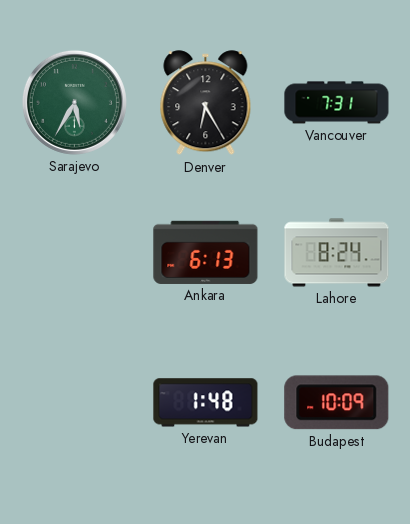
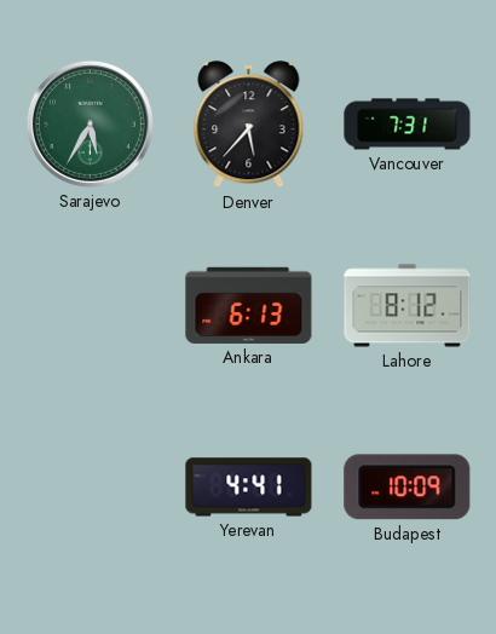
Denver: 6:25 -> 5:37 (249, 125)
Lahore: 8:24 -> 8:12 (408, 306)
Yerevan: 1:48 -> 4:41 (249, 488)
